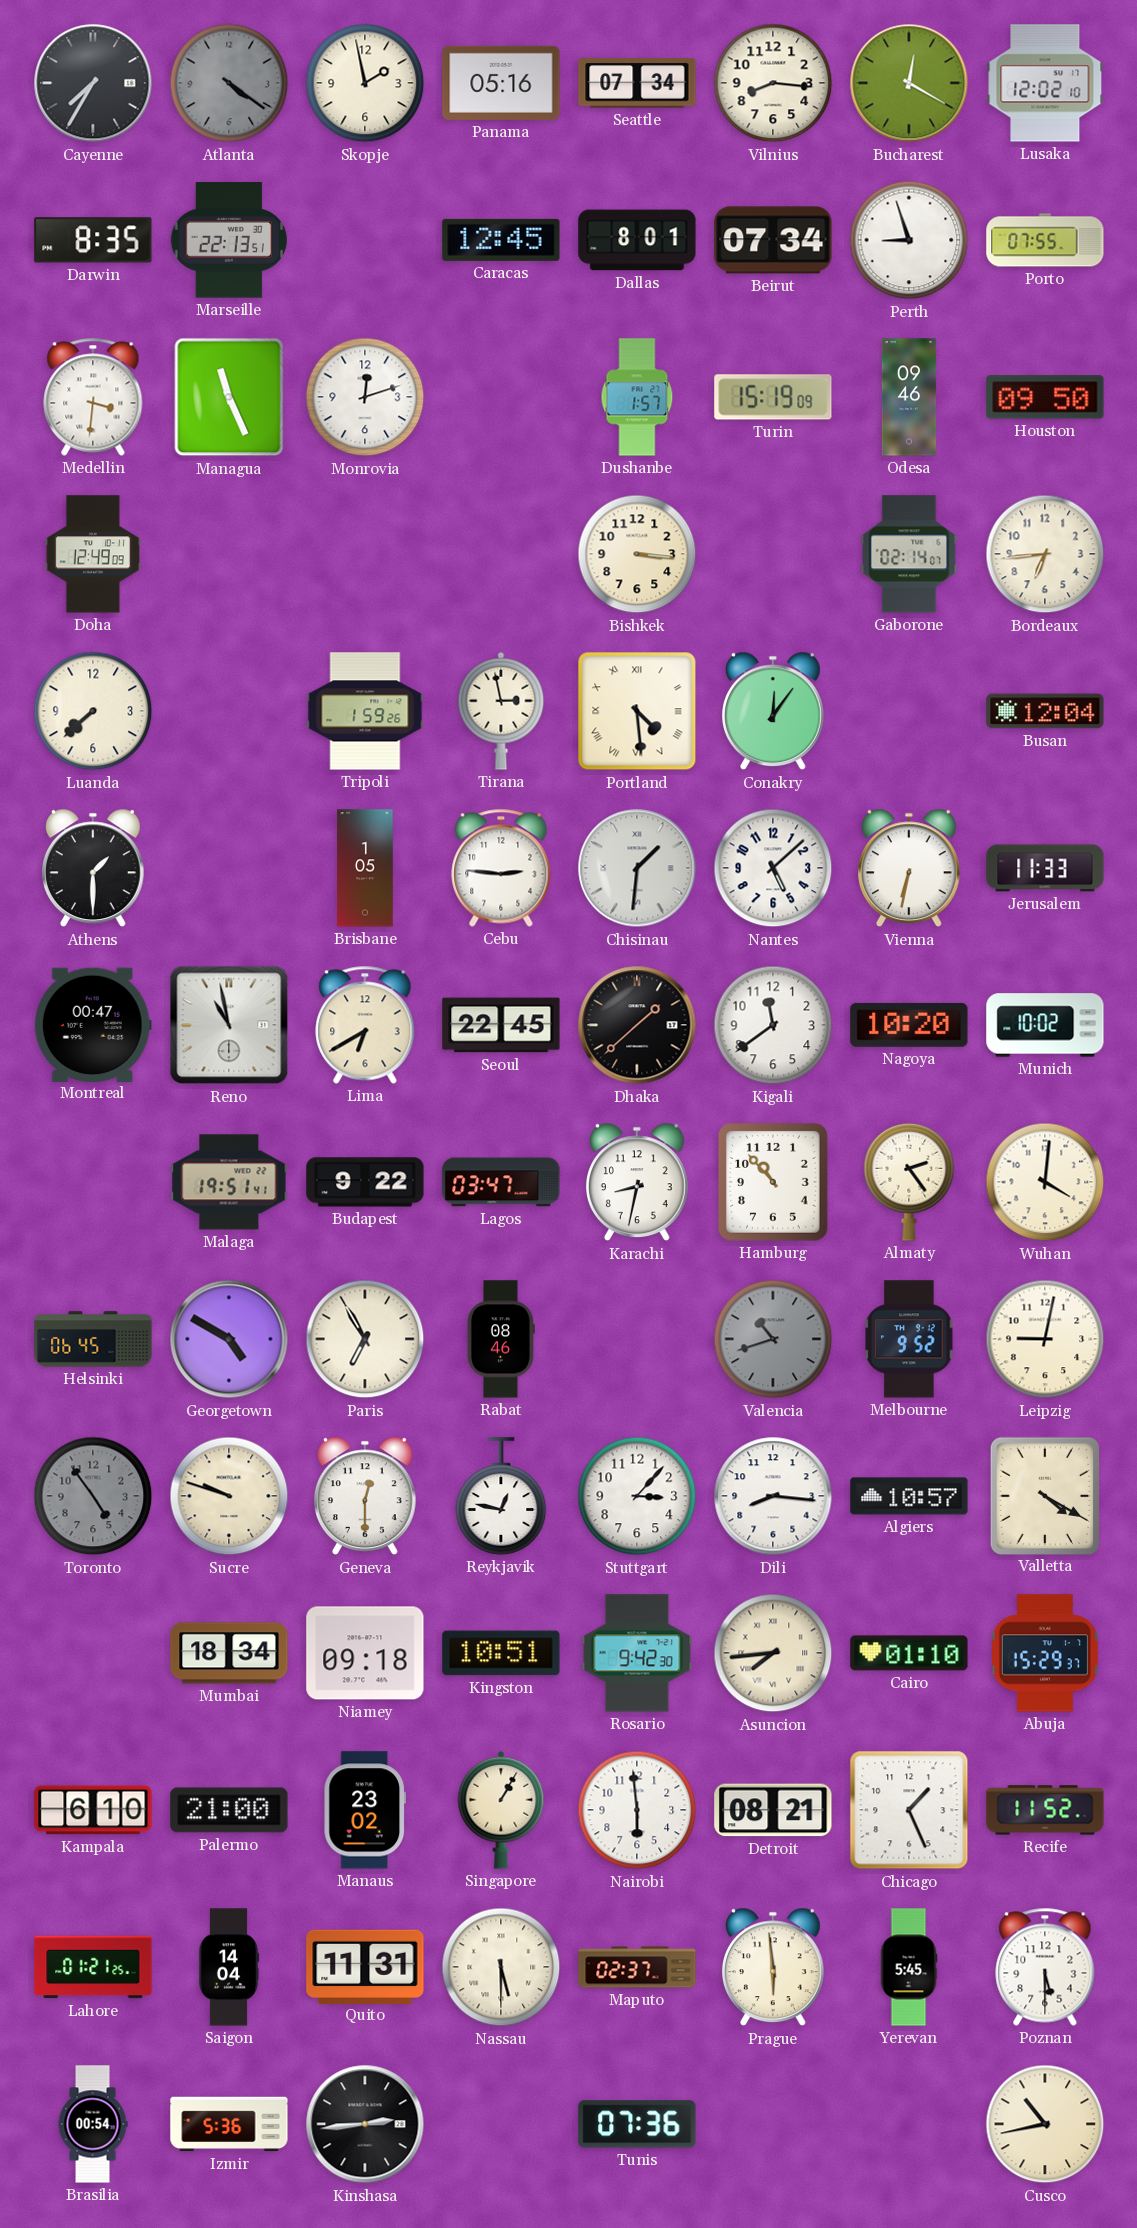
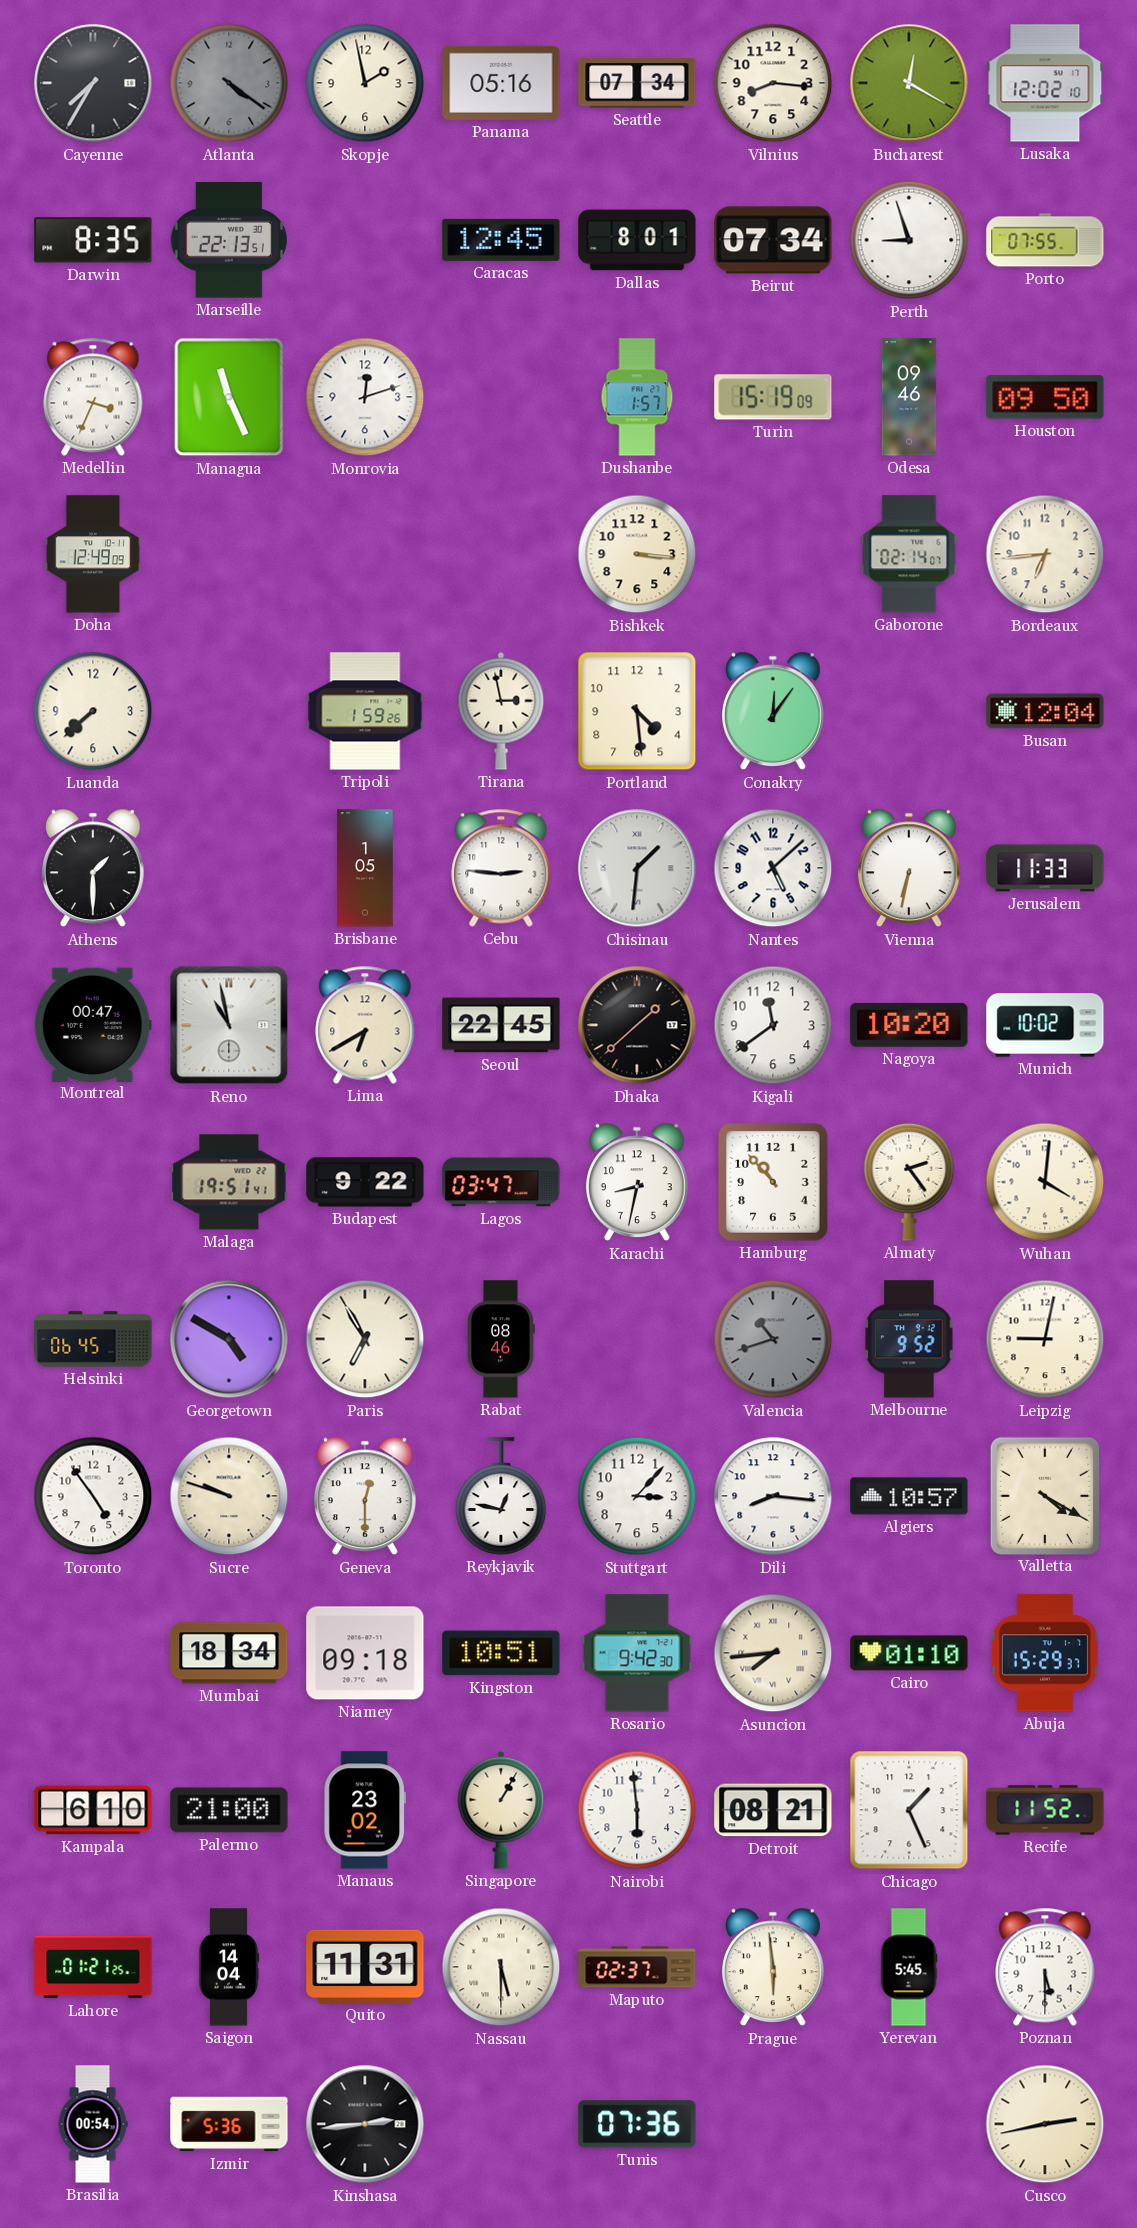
Medellin: 3:31 -> 3:34 (93, 397)
Portland numerals: Roman -> Arabic (637, 711)
Toronto dial: grey -> white (93, 1496)
Cusco: 10:43 -> 2:43 (1045, 2124)
